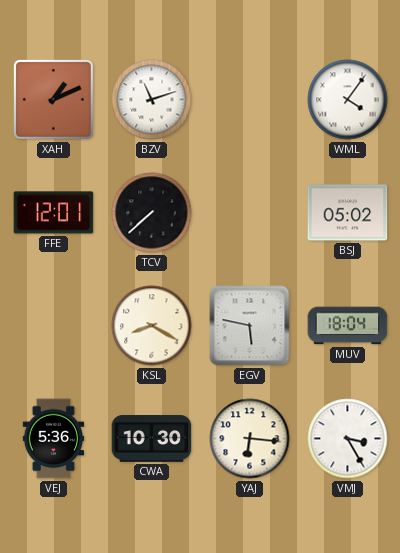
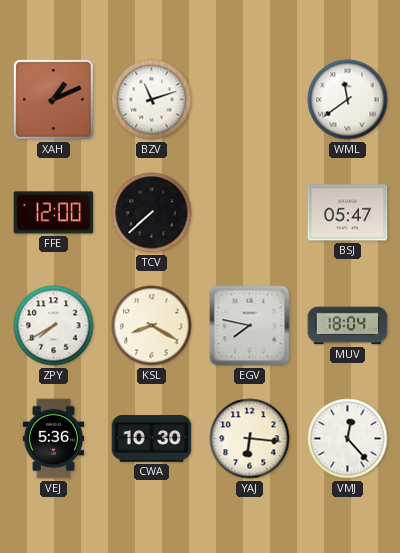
WML: 4:06 -> 11:39 (348, 100)
FFE: 12:01 -> 12:00 (54, 213)
BSJ: 05:02 -> 05:47 (348, 213)
ZPY: none -> 7:40 (54, 326)
EGV: 5:47 -> 7:47 (250, 326)
VMJ: 3:25 -> 12:23 (348, 439)
